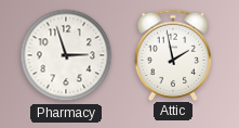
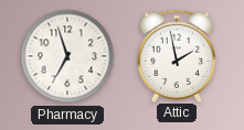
Pharmacy: 2:57 -> 6:57 (67, 56)
